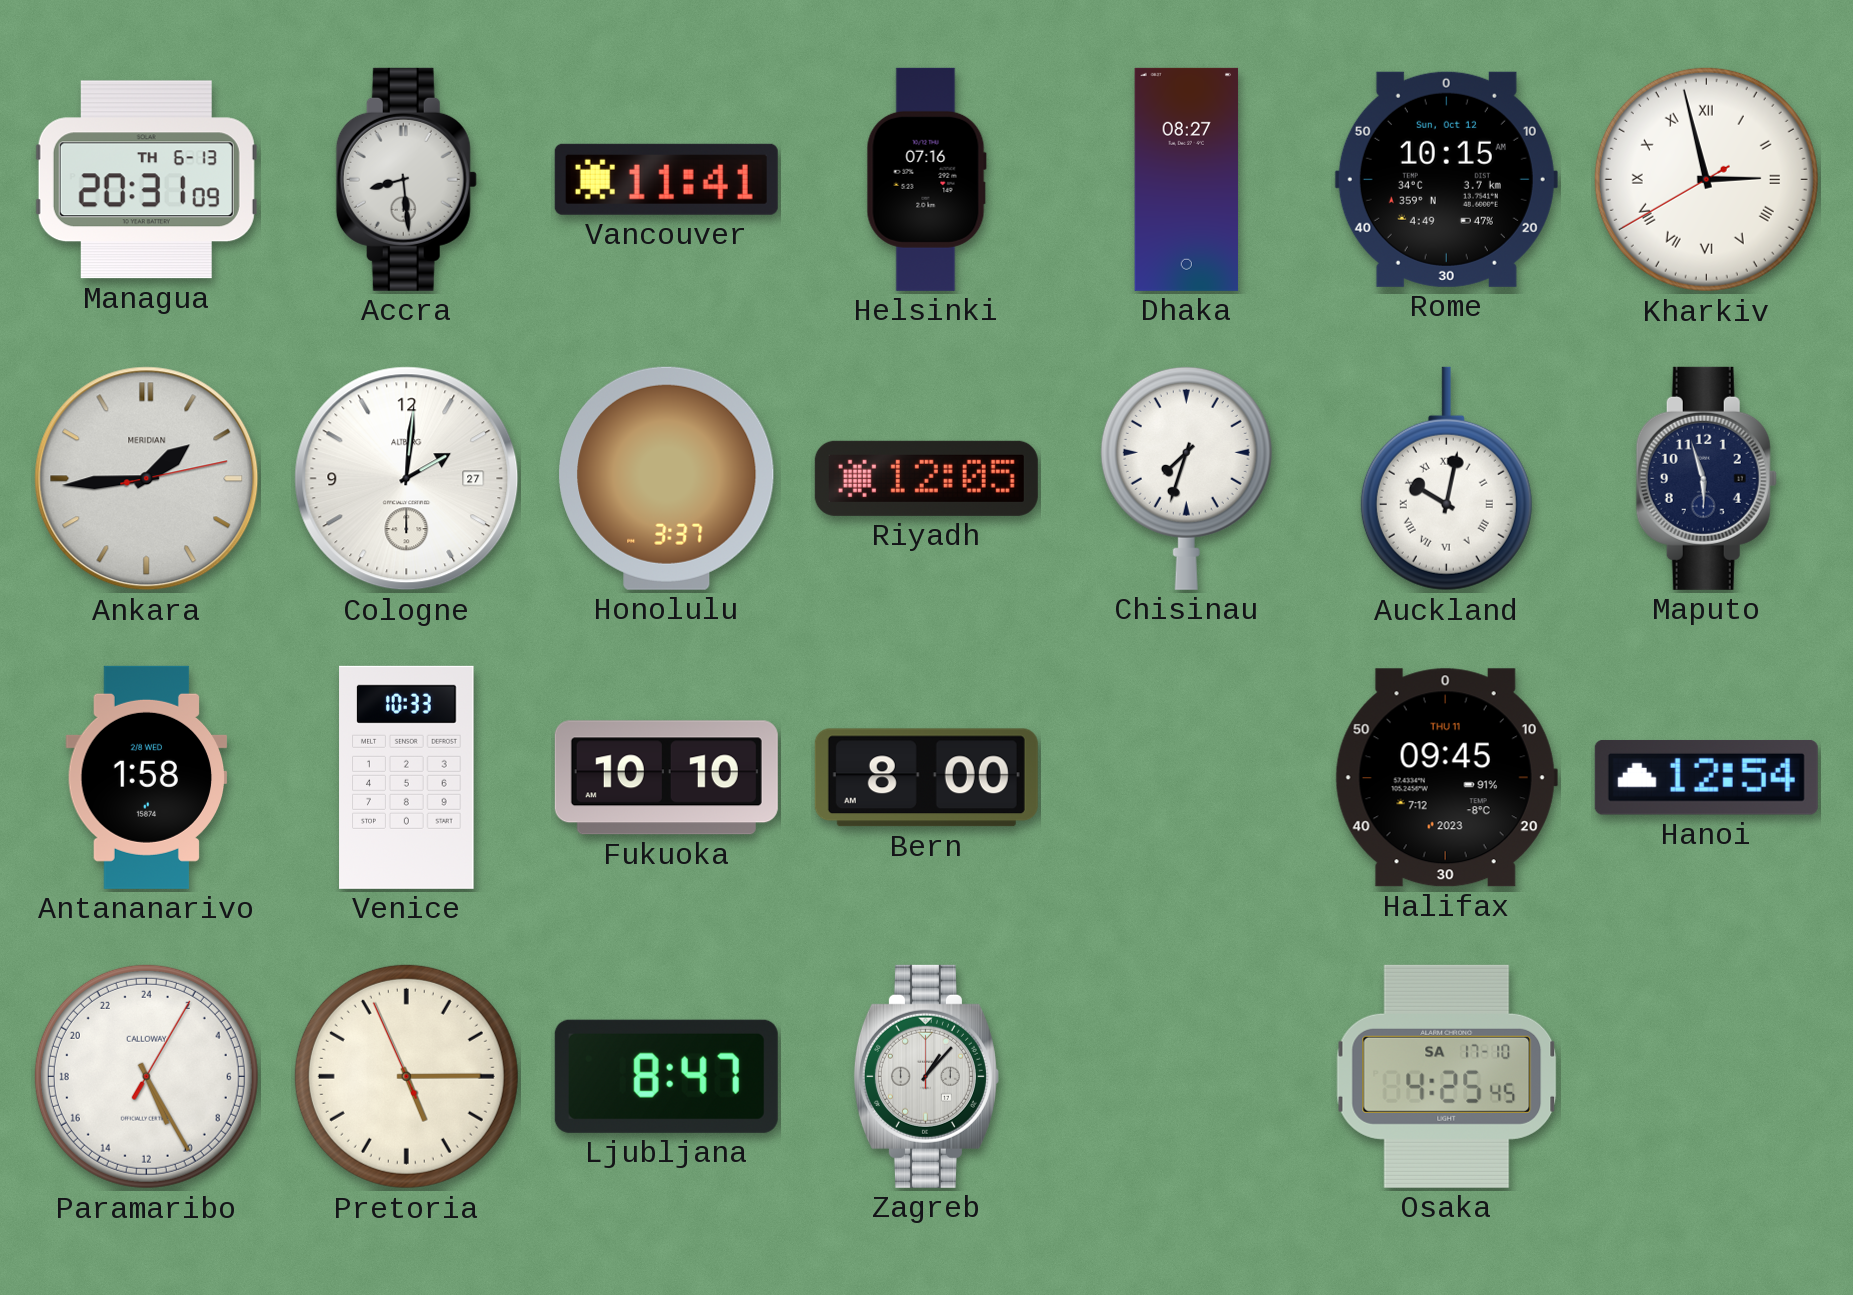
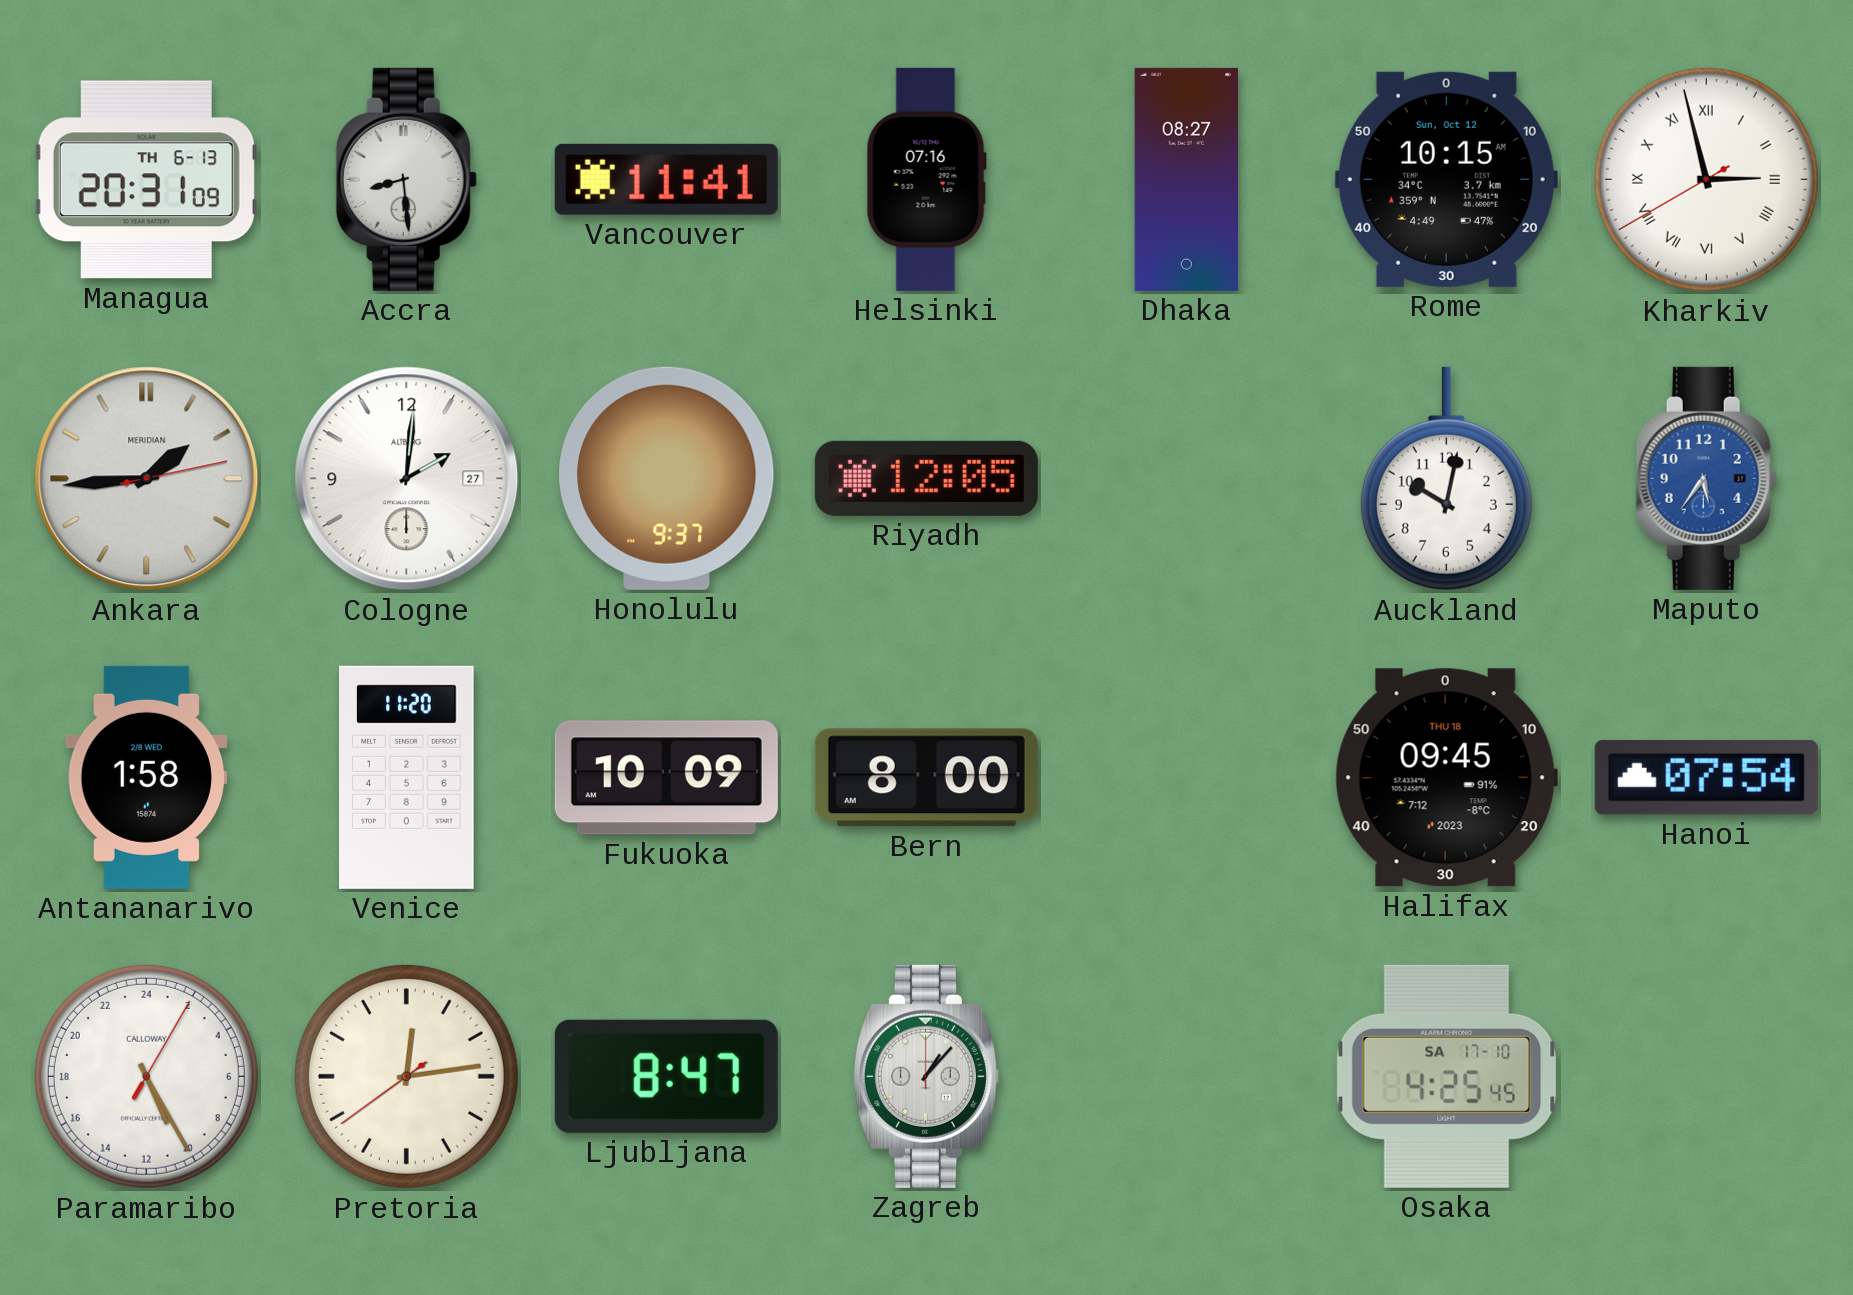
Honolulu: 3:37 -> 9:37 (667, 478)
Chisinau: 7:33 -> none (1186, 478)
Auckland numerals: Roman -> Arabic (1446, 479)
Maputo: 5:57 -> 5:36 (1706, 478)
Maputo dial: navy -> blue (1706, 478)
Venice: 10:33 -> 11:20 (407, 777)
Fukuoka: 10:10 -> 10:09 (666, 778)
Halifax date: THU 11 -> THU 18 (1446, 778)
Hanoi: 12:54 -> 07:54 (1706, 778)
Pretoria: 5:14 -> 12:13 (406, 1076)
